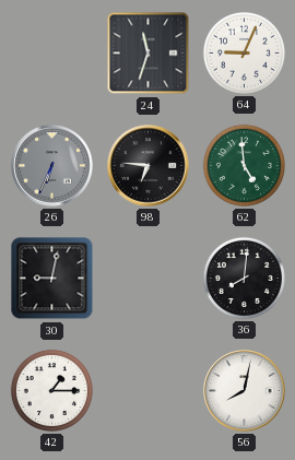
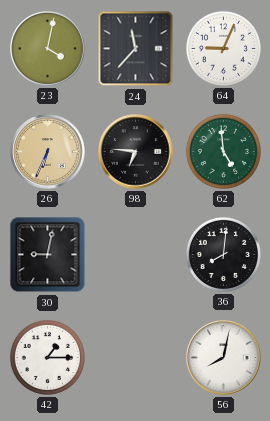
23: none -> 4:02 (48, 49)
24: 11:33 -> 11:37 (136, 49)
26 dial: grey -> champagne (48, 152)
